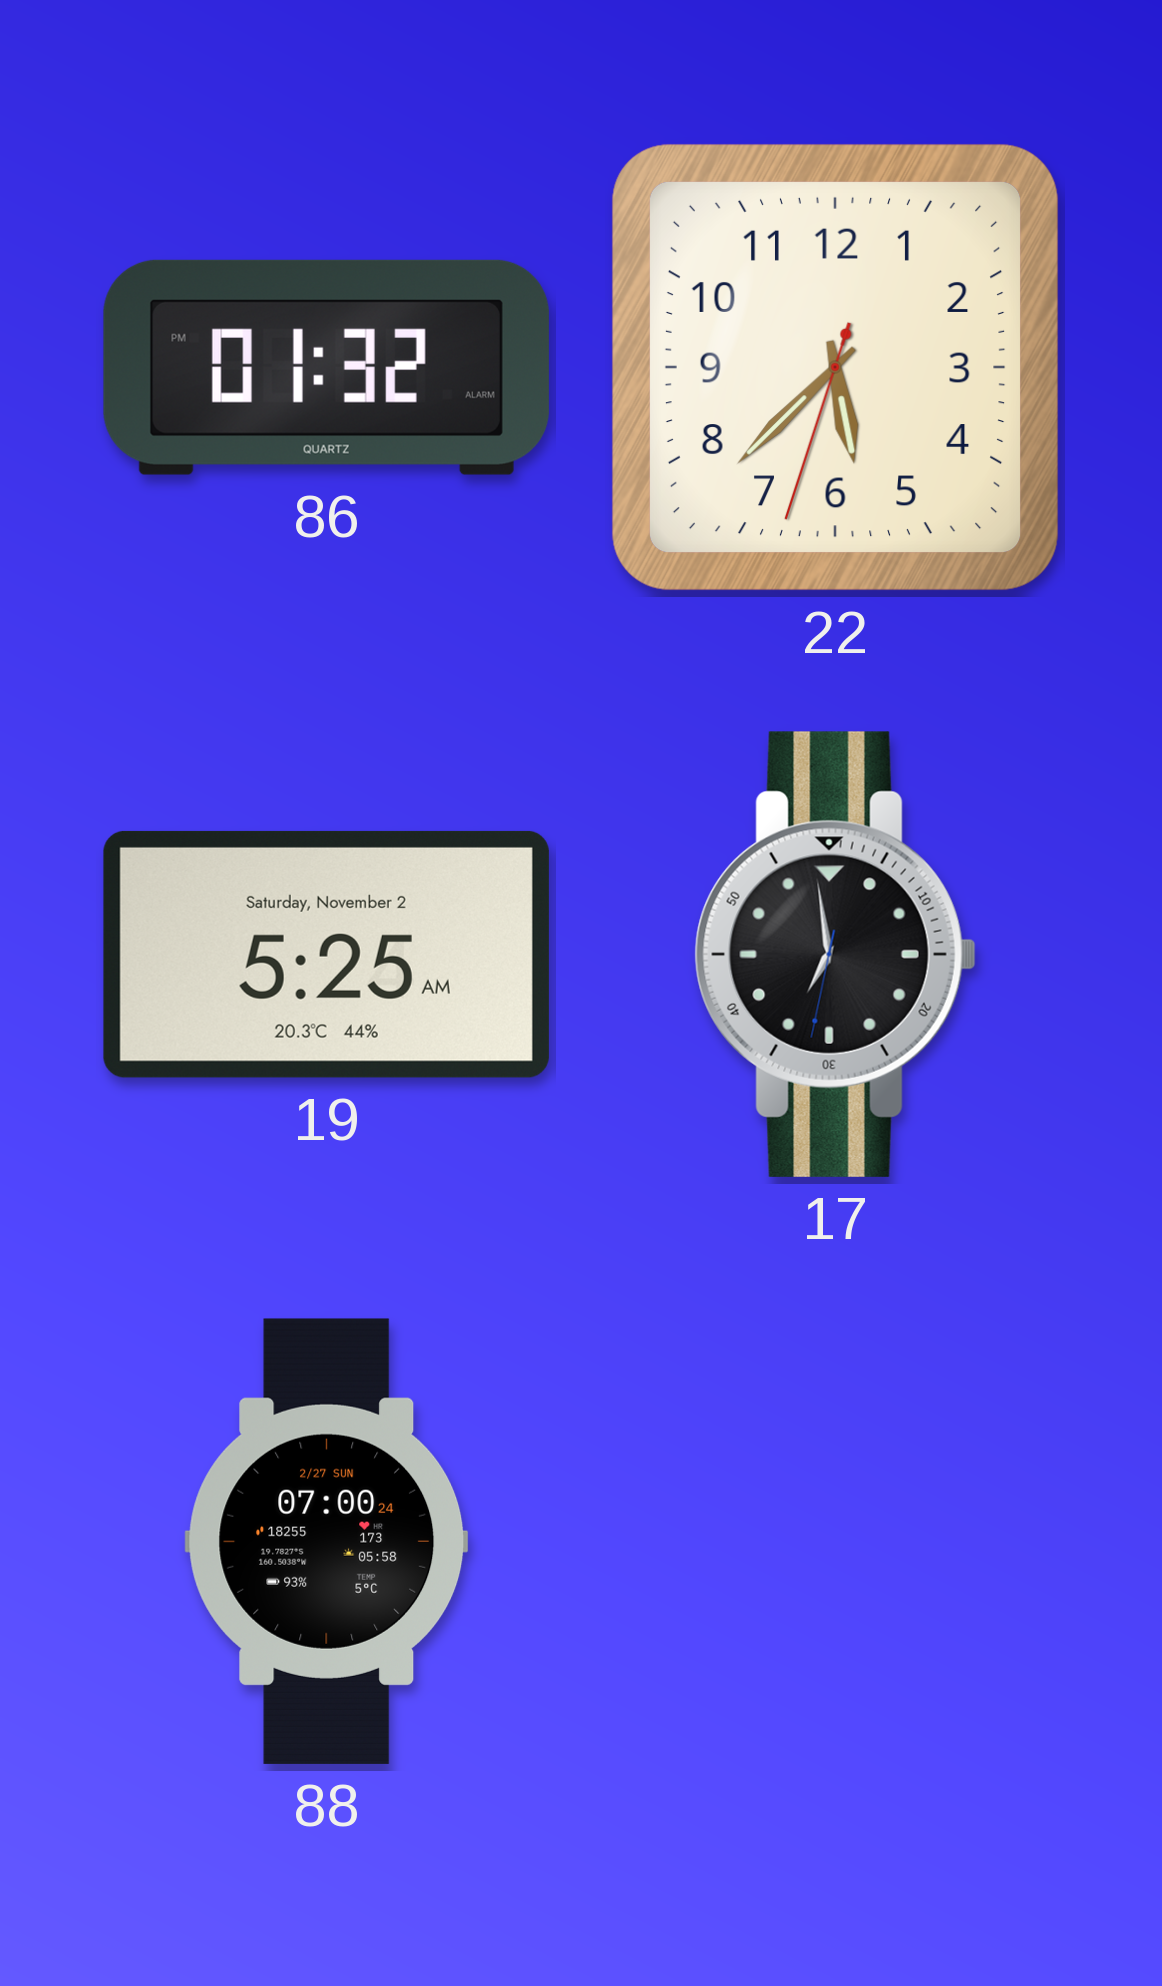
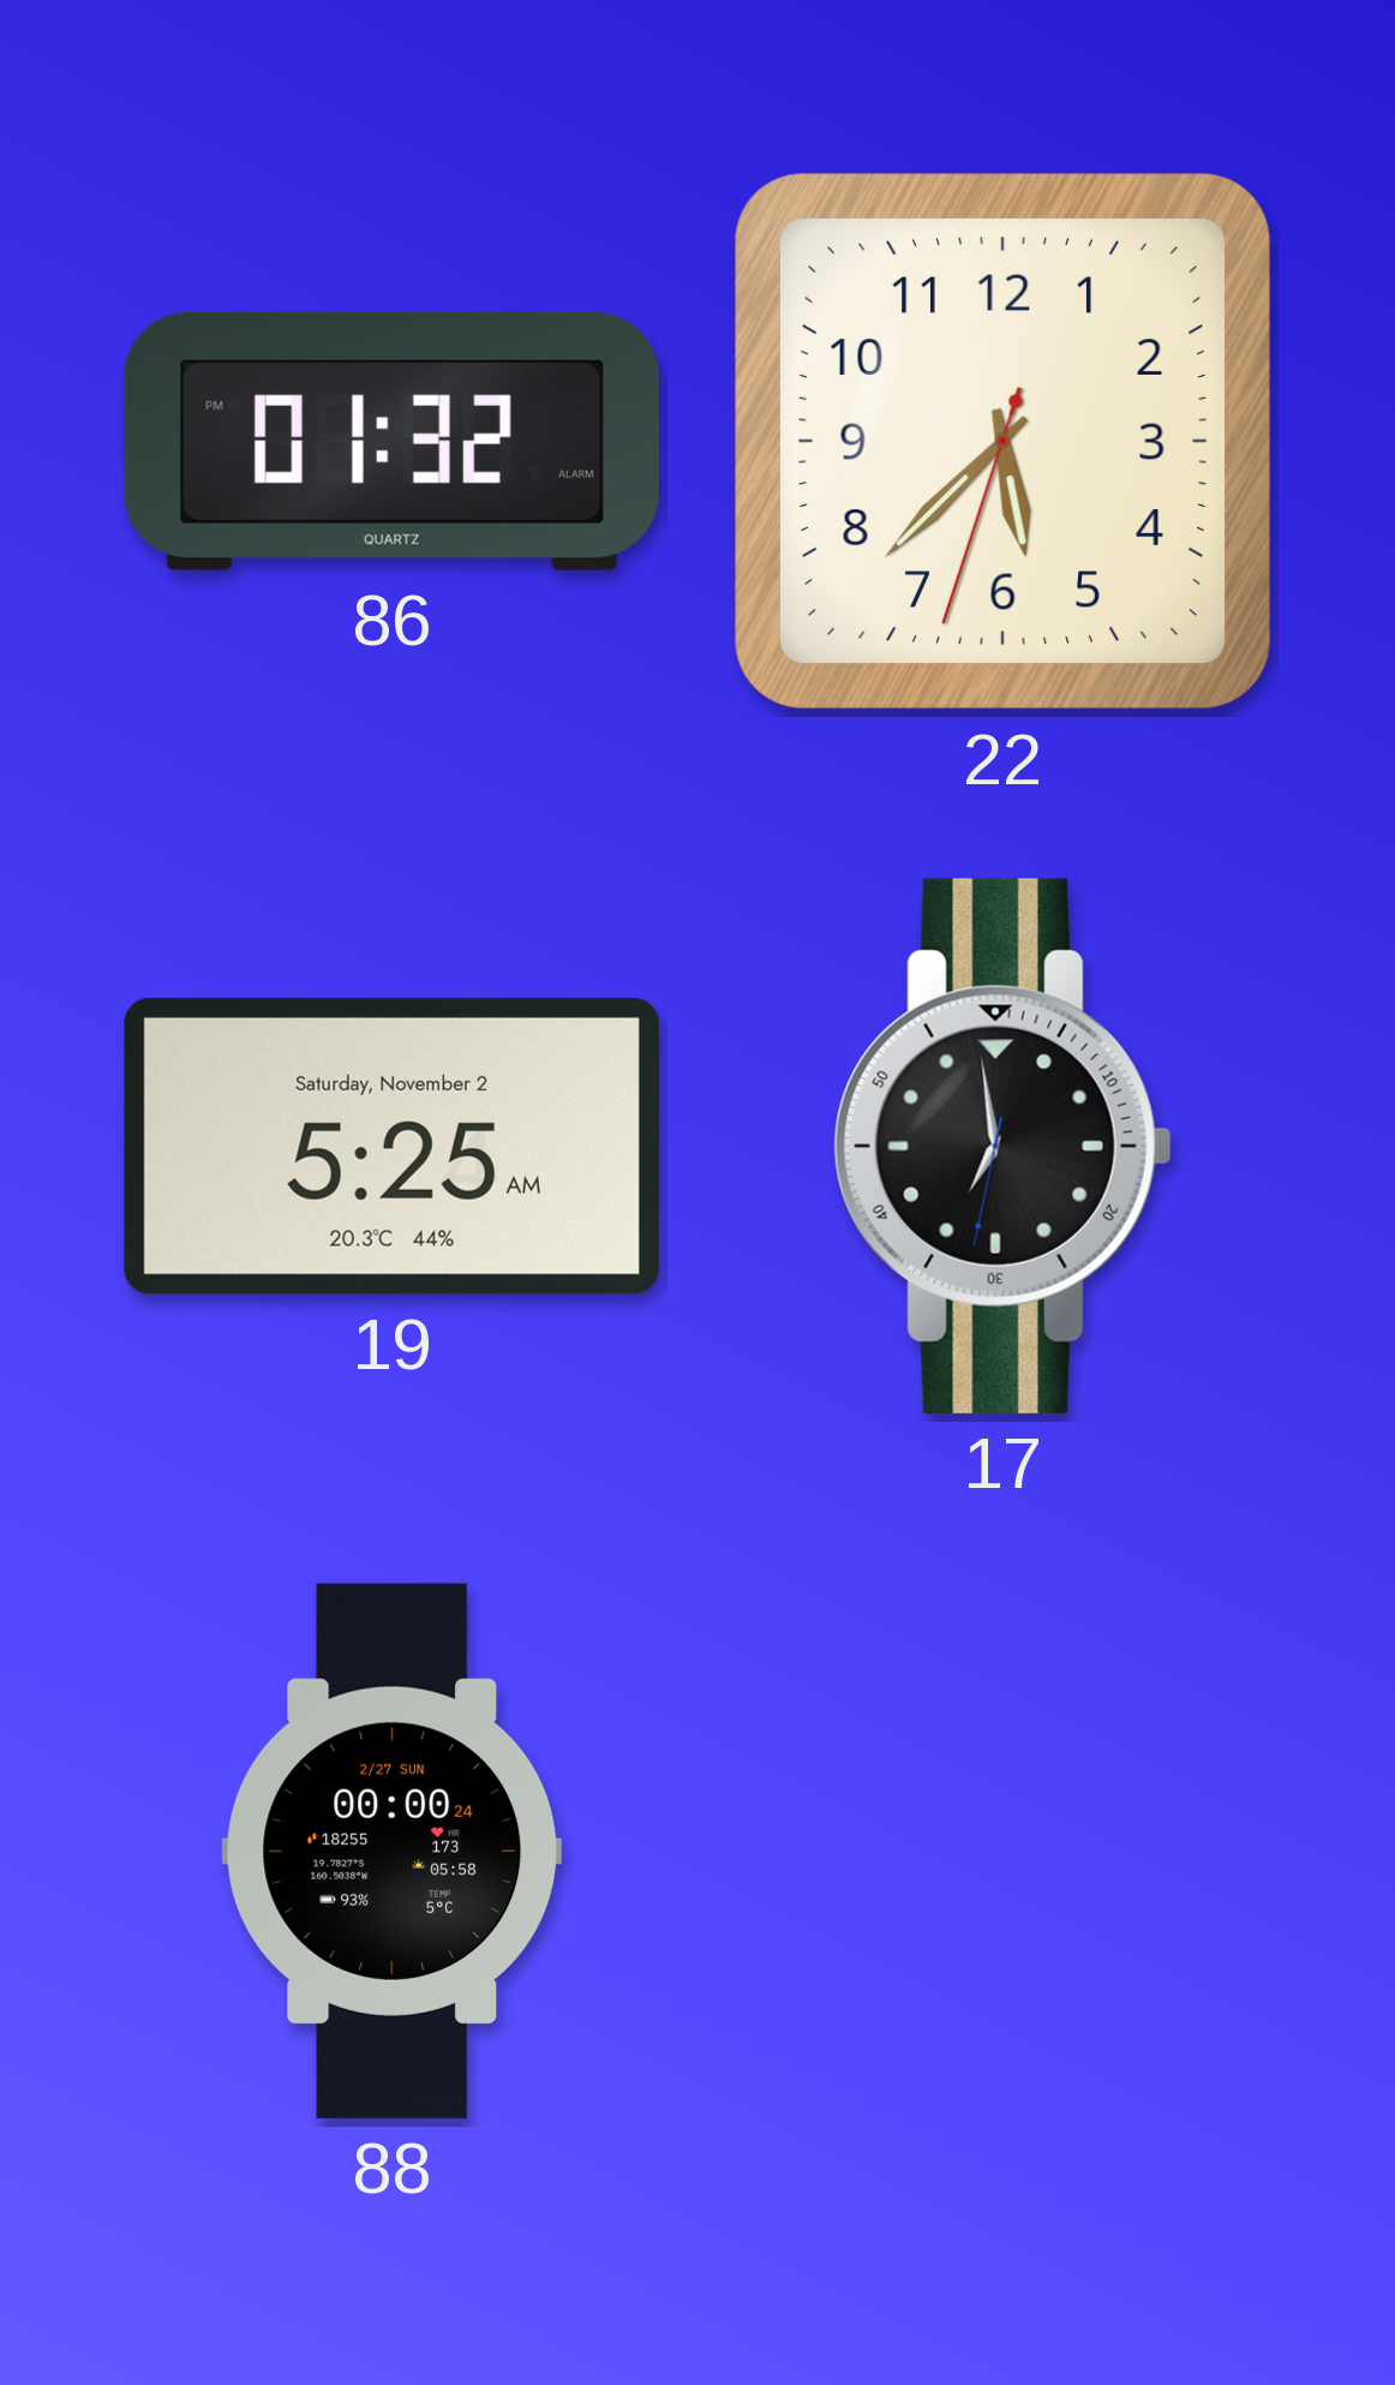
88: 07:00 -> 00:00 (393, 1851)
